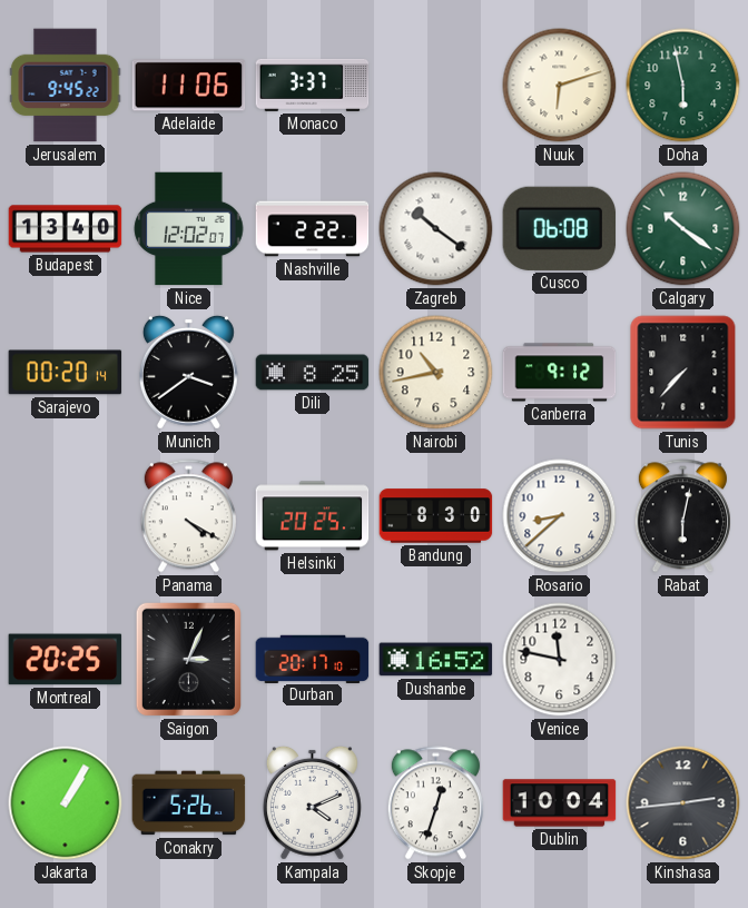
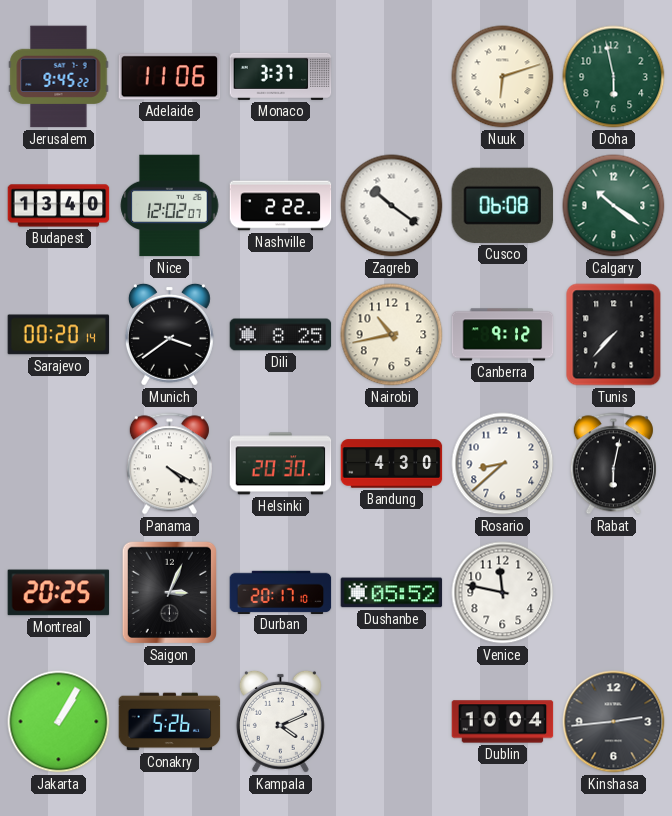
Helsinki: 20:25 -> 20:30 (281, 464)
Bandung: 8:30 -> 4:30 (392, 464)
Dushanbe: 16:52 -> 05:52 (392, 593)
Skopje: 12:33 -> none (435, 803)
